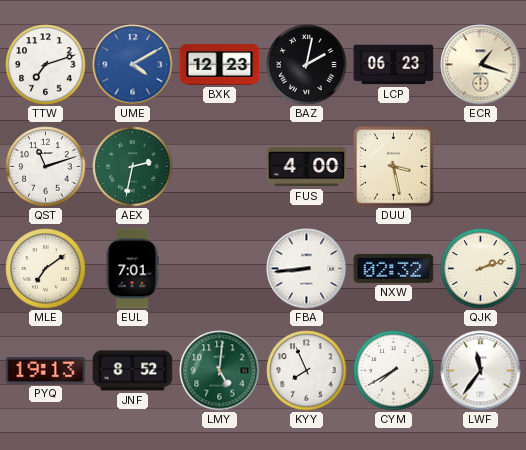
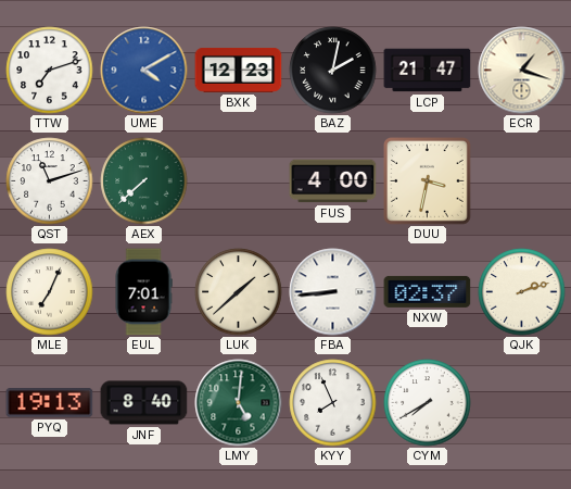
LCP: 06:23 -> 21:47 (428, 71)
AEX: 2:32 -> 7:38 (144, 181)
DUU: 3:28 -> 3:32 (428, 181)
MLE: 7:09 -> 7:04 (50, 292)
LUK: none -> 1:38 (239, 292)
NXW: 02:32 -> 02:37 (428, 291)
JNF: 8:52 -> 8:40 (144, 403)
LWF: 11:36 -> none (481, 371)
